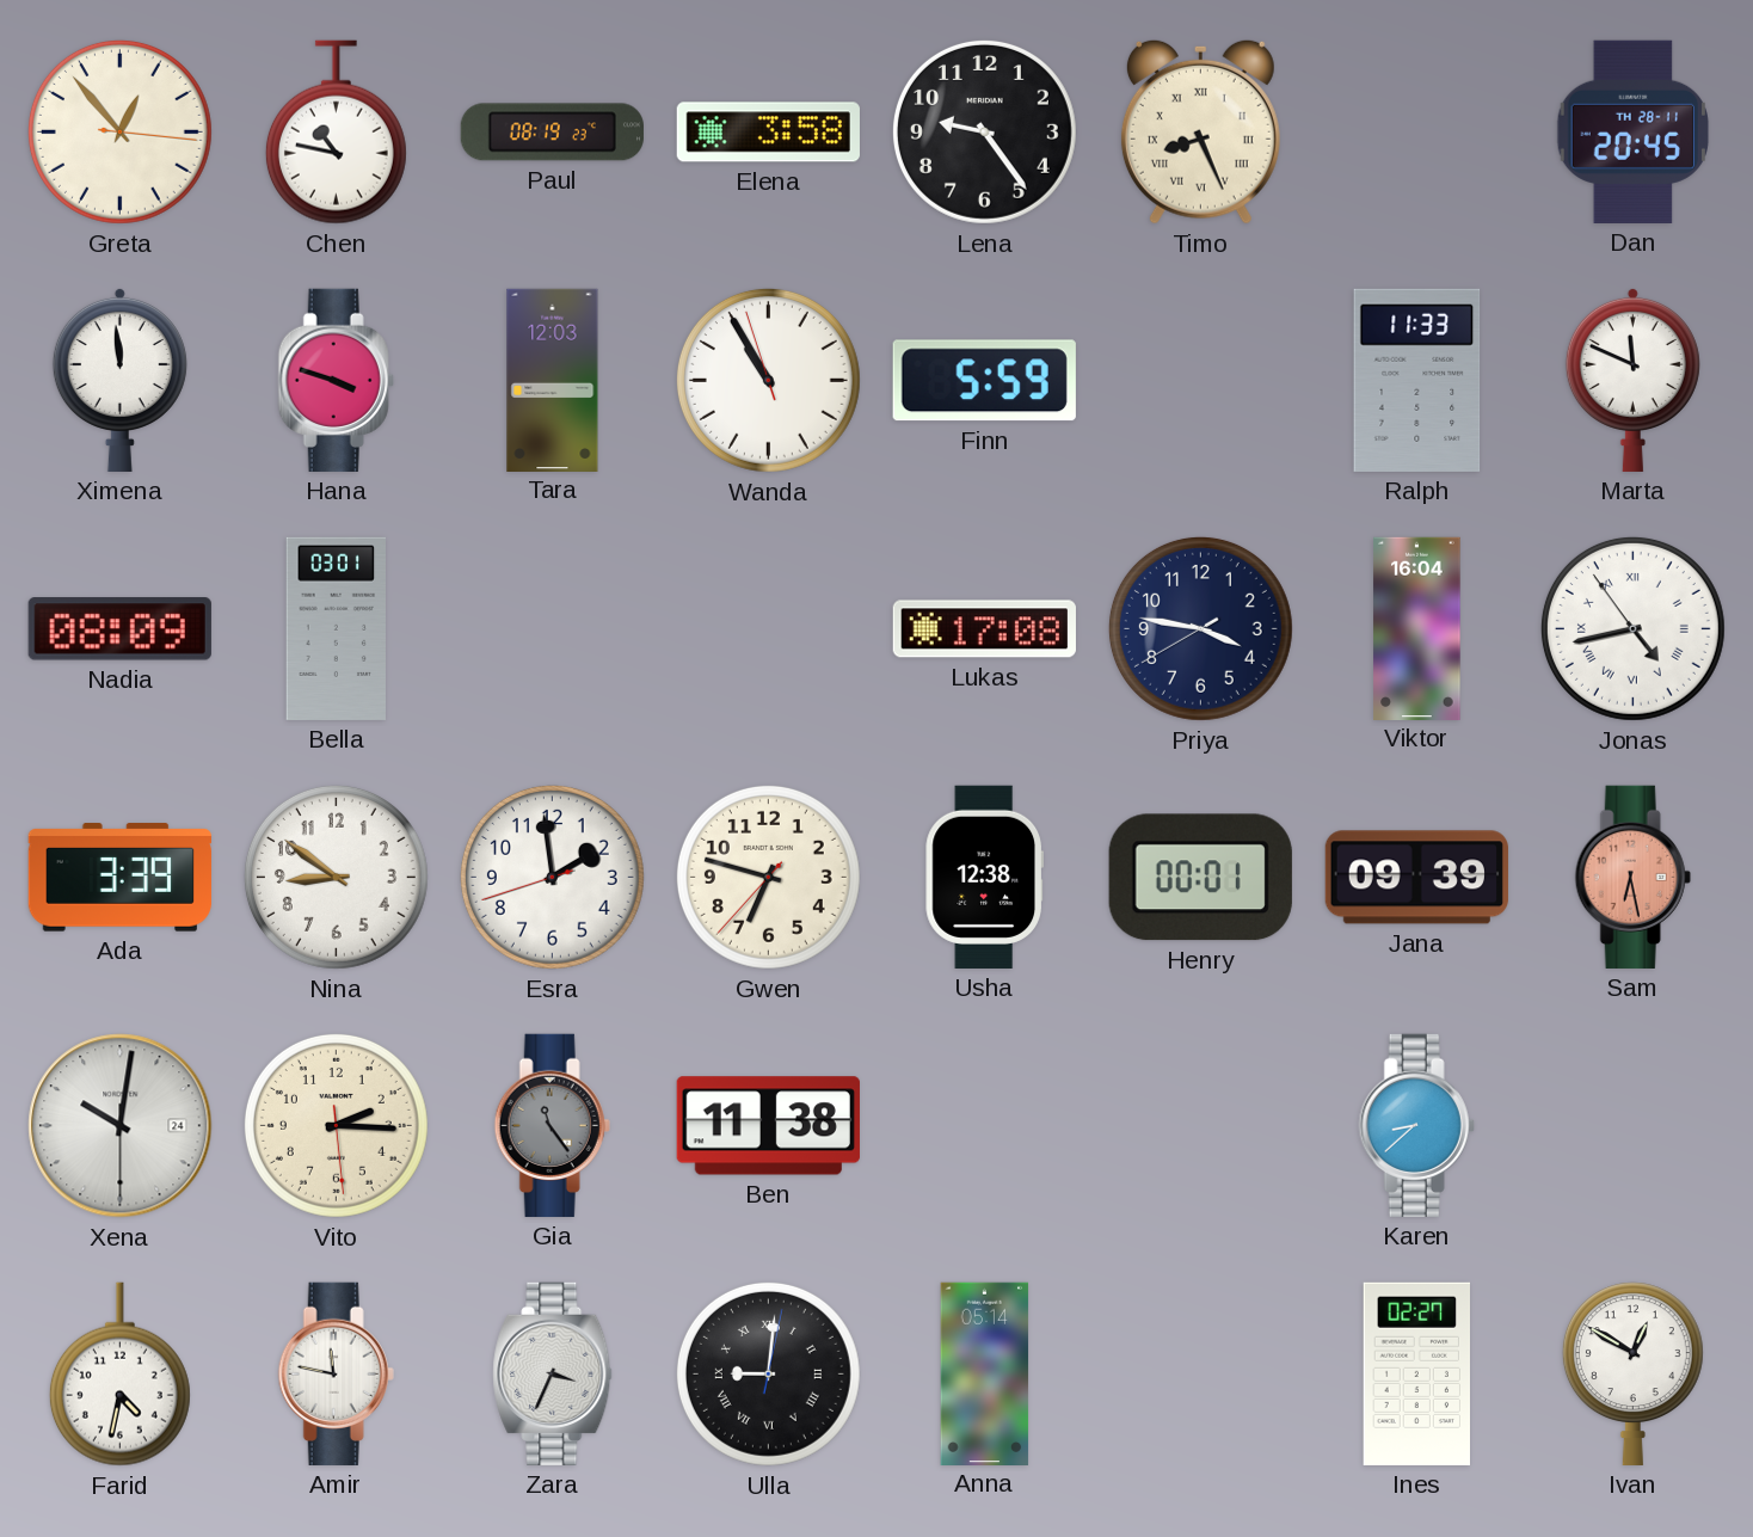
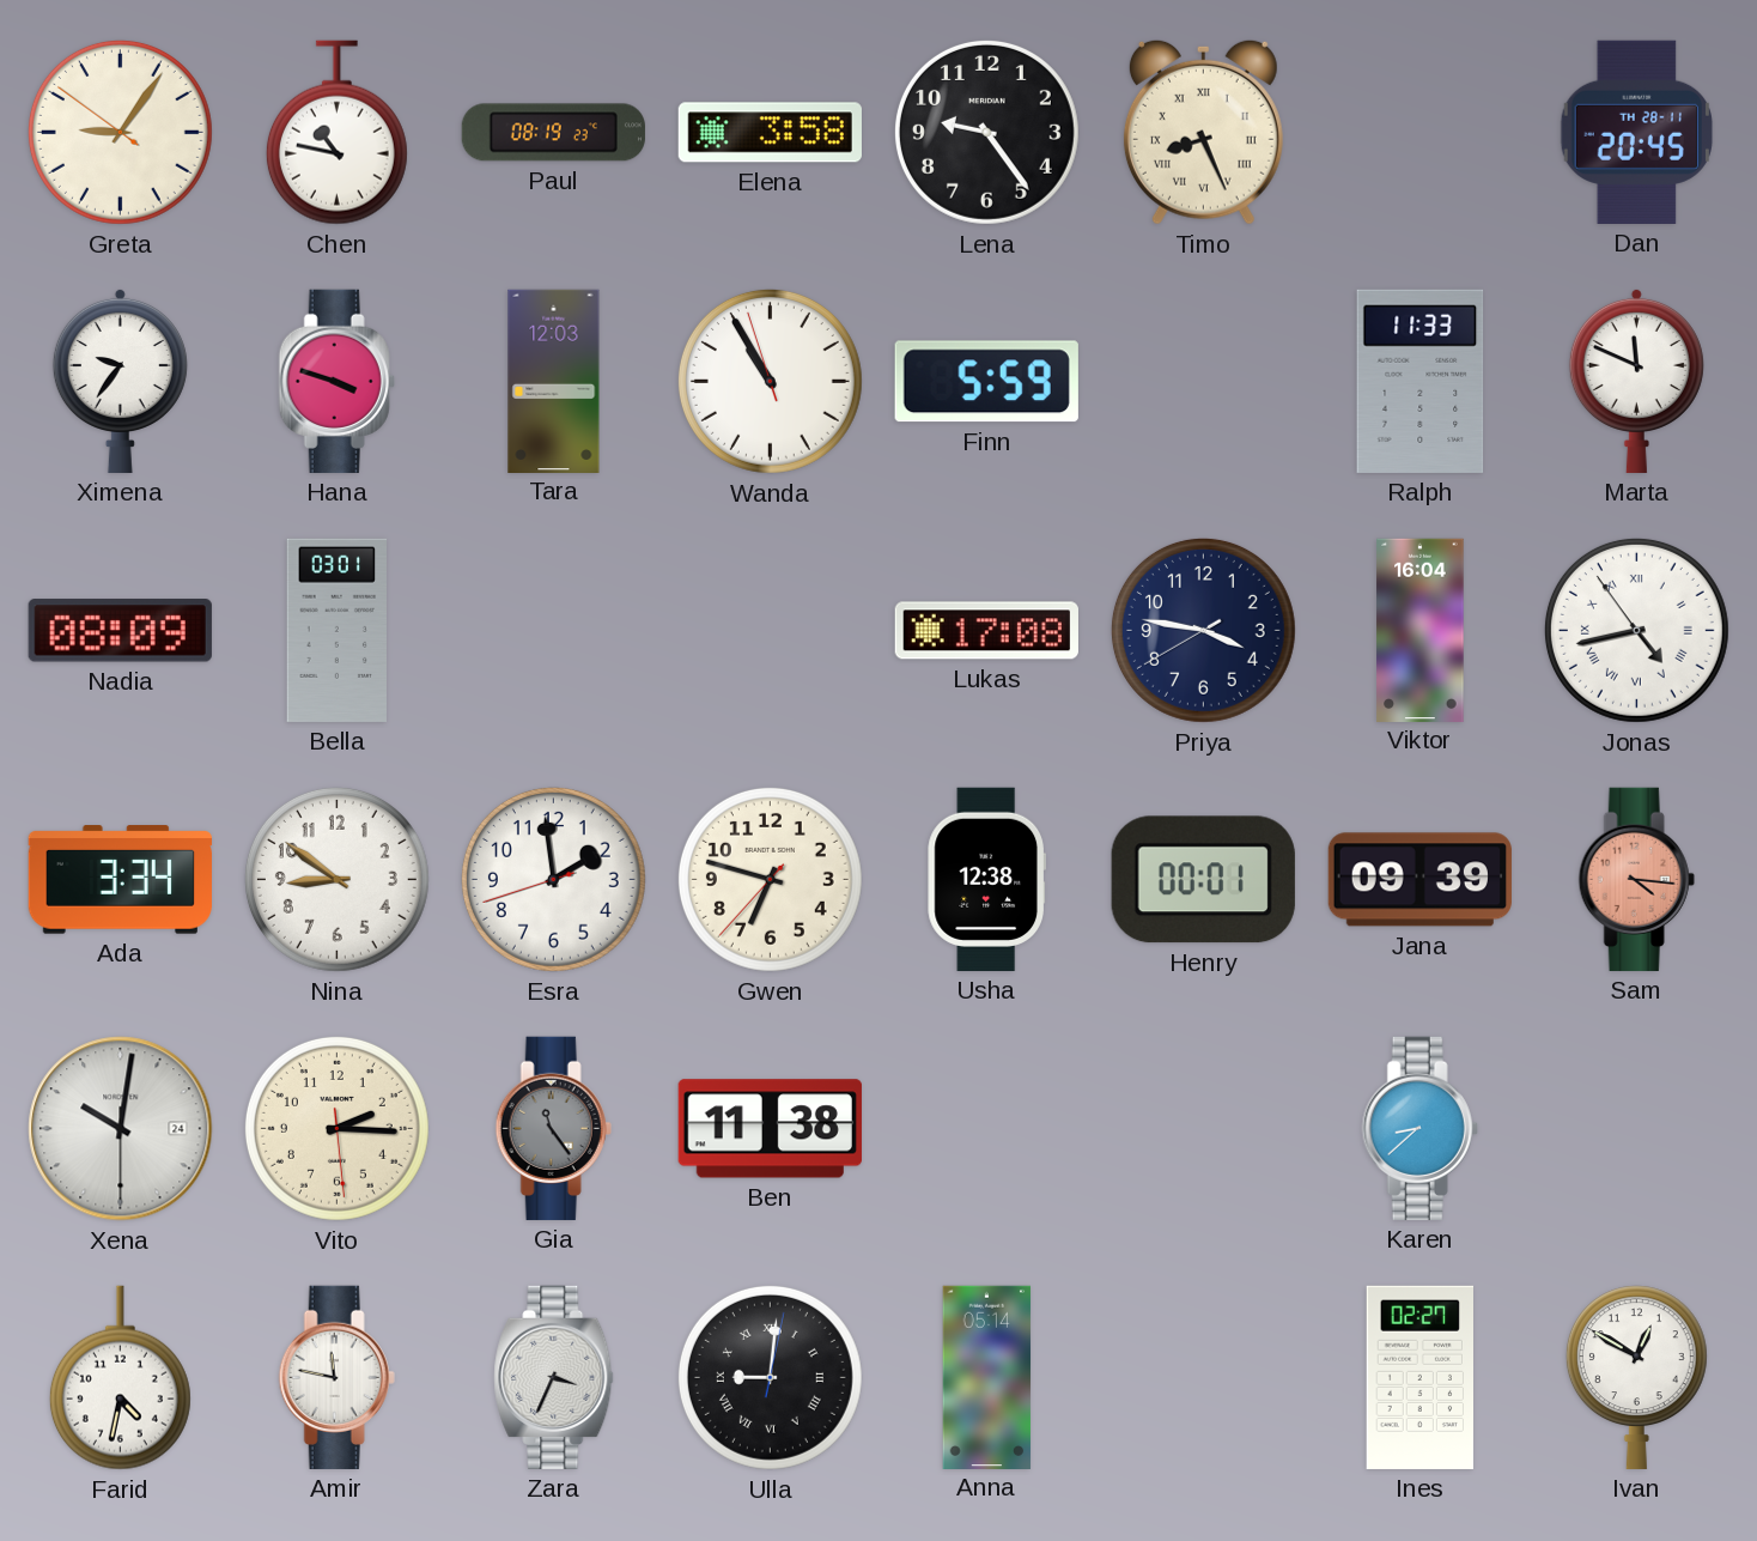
Greta: 12:53 -> 9:05 (120, 132)
Ximena: 11:59 -> 9:36 (120, 381)
Ada: 3:39 -> 3:34 (120, 880)
Sam: 6:28 -> 4:16 (1636, 879)
